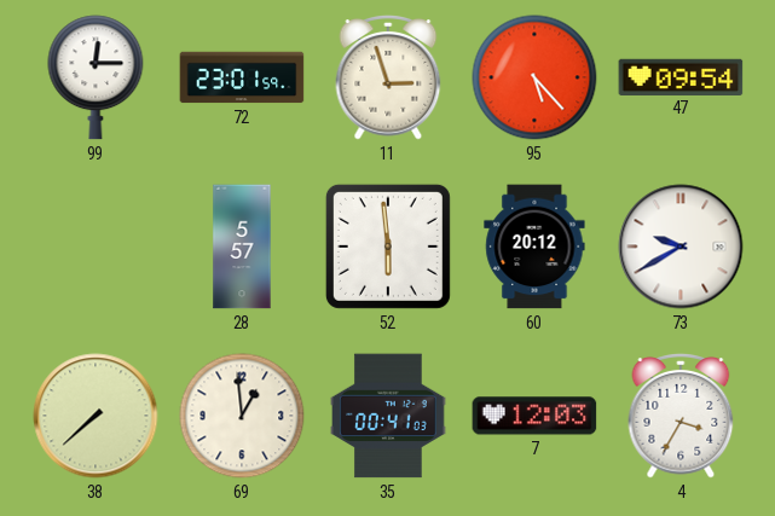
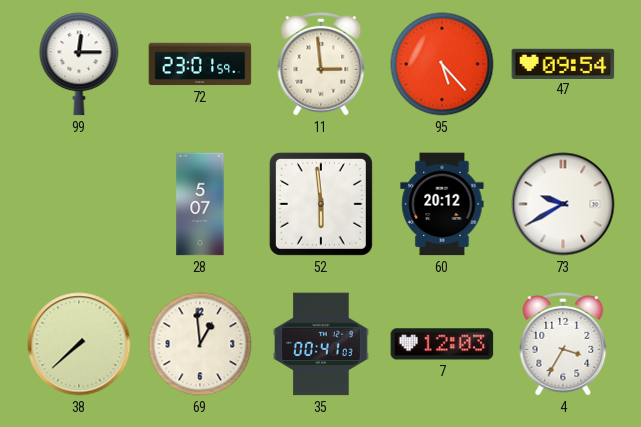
11: 2:57 -> 2:59 (321, 65)
28: 5:57 -> 5:07 (200, 204)
